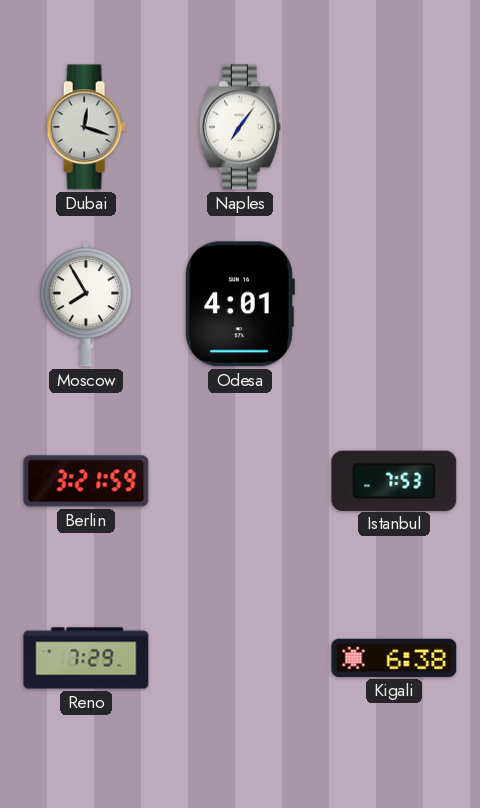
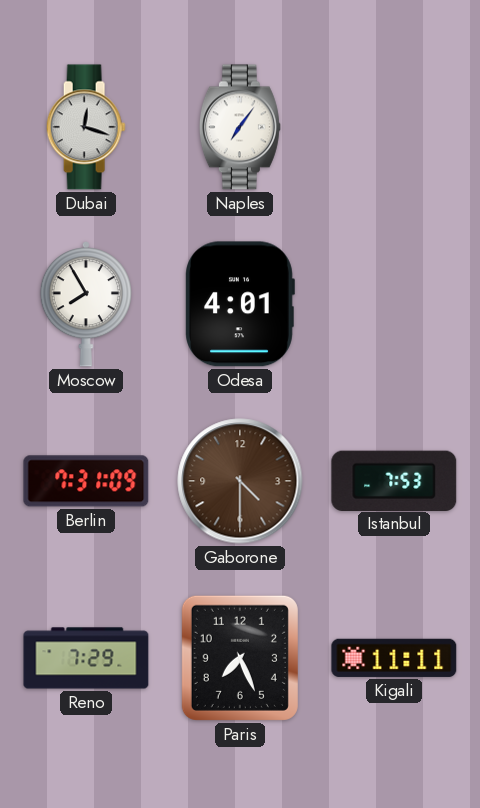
Berlin: 3:21 -> 7:31 (86, 481)
Gaborone: none -> 4:30 (240, 481)
Paris: none -> 7:26 (240, 658)
Kigali: 6:38 -> 11:11 (394, 658)
